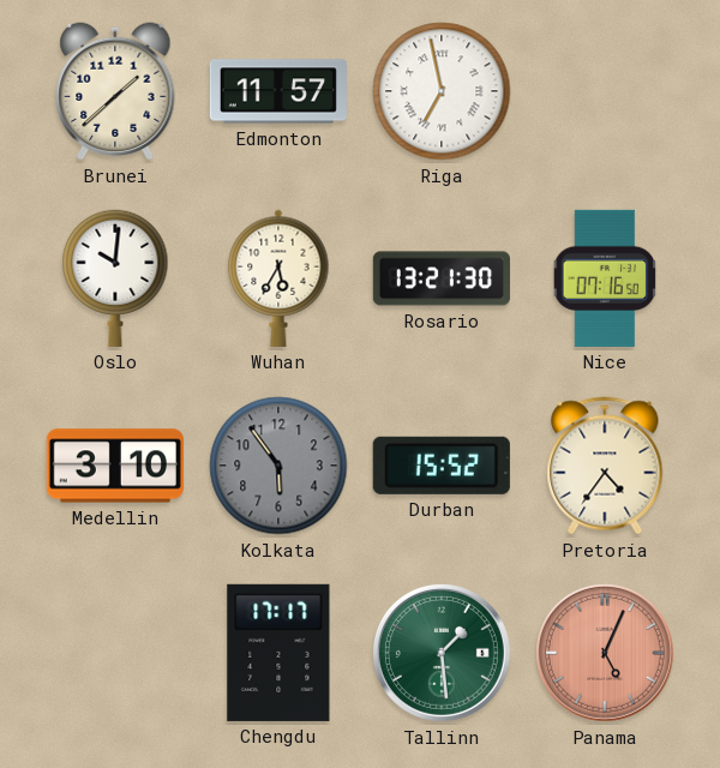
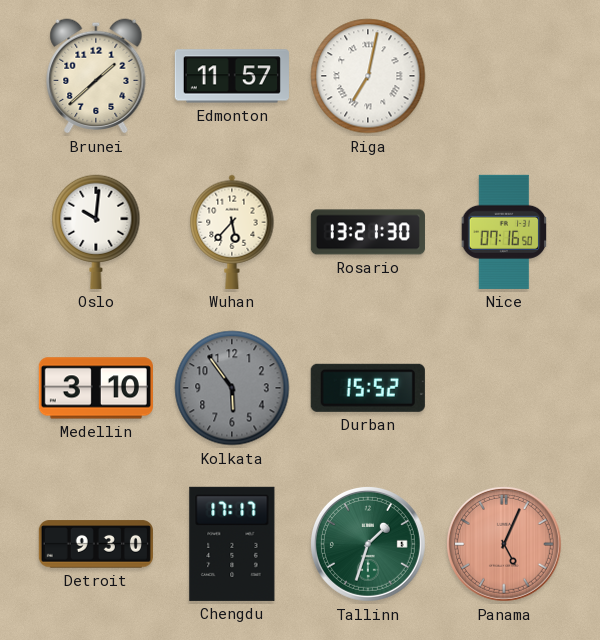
Riga: 6:58 -> 7:02 (368, 76)
Wuhan: 5:35 -> 5:37 (232, 232)
Pretoria: 4:36 -> none (605, 466)
Detroit: none -> 9:30 (96, 544)
Tallinn: 1:29 -> 1:33 (368, 544)
